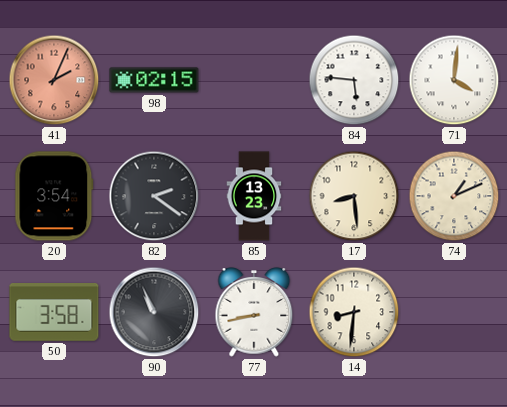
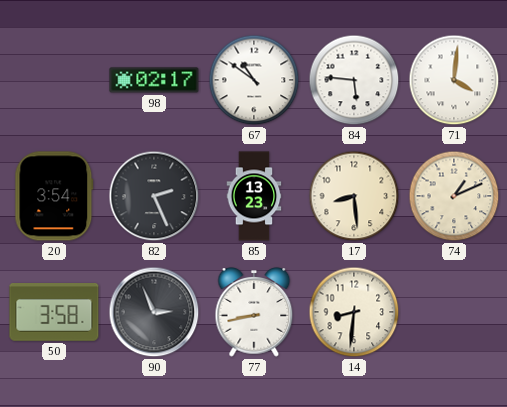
41: 2:04 -> none (54, 80)
98: 02:15 -> 02:17 (154, 80)
67: none -> 10:51 (254, 80)
82: 2:21 -> 2:26 (154, 196)
90: 10:56 -> 2:56 (154, 312)
